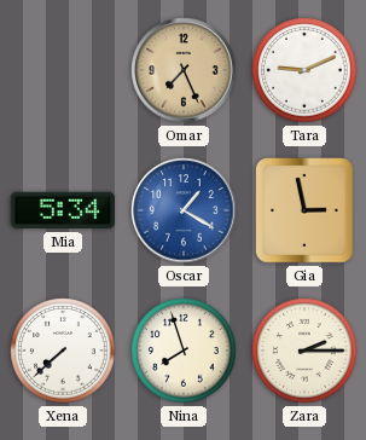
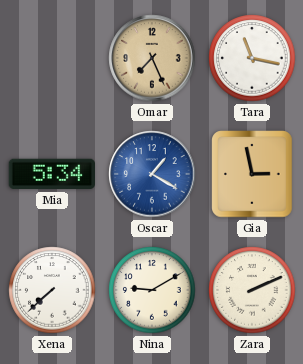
Tara: 9:11 -> 11:17 (252, 58)
Nina: 7:57 -> 9:10 (152, 290)
Zara: 2:15 -> 2:11 (252, 290)
